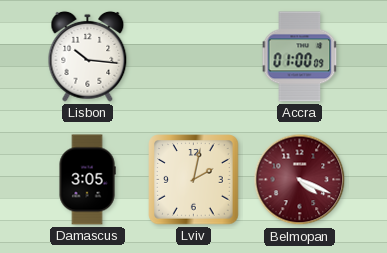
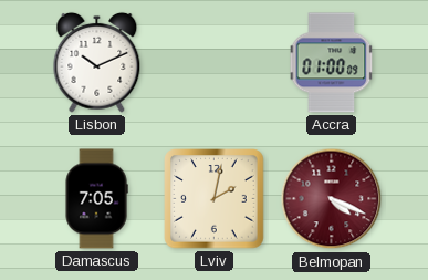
Lisbon: 10:16 -> 10:11 (97, 62)
Damascus: 3:05 -> 7:05 (96, 199)
